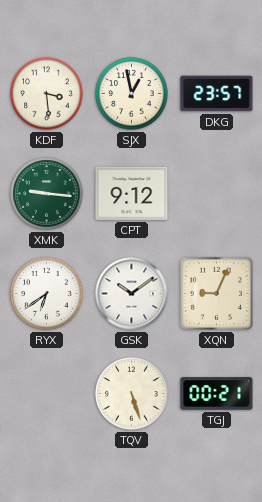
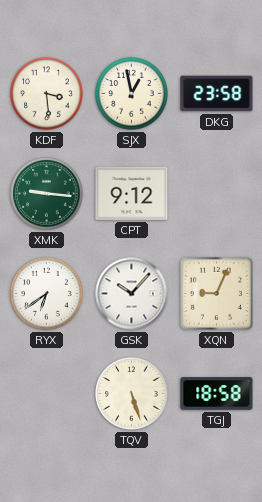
DKG: 23:57 -> 23:58 (217, 94)
GSK: 10:09 -> 10:07 (132, 294)
TGJ: 00:21 -> 18:58 (217, 394)
